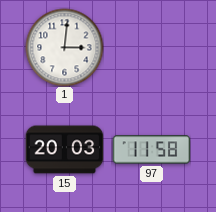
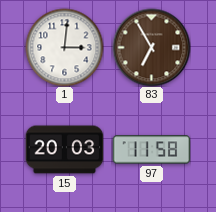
83: none -> 6:55 (151, 47)
